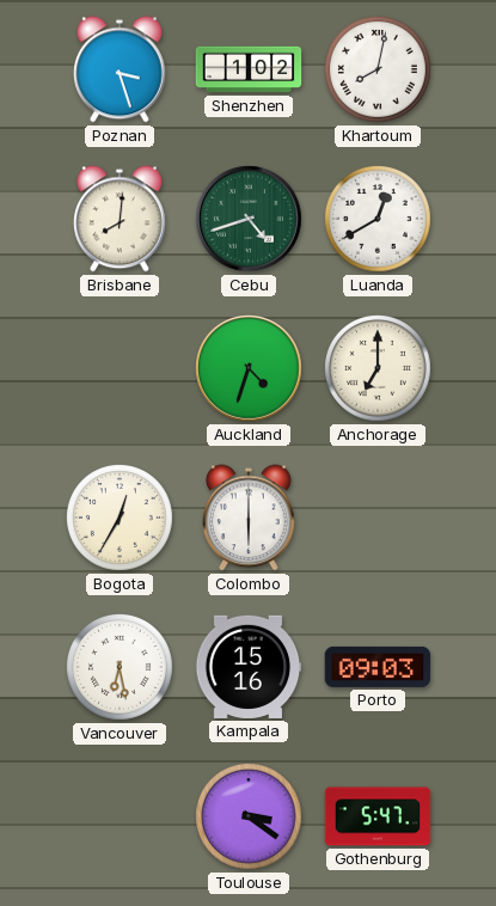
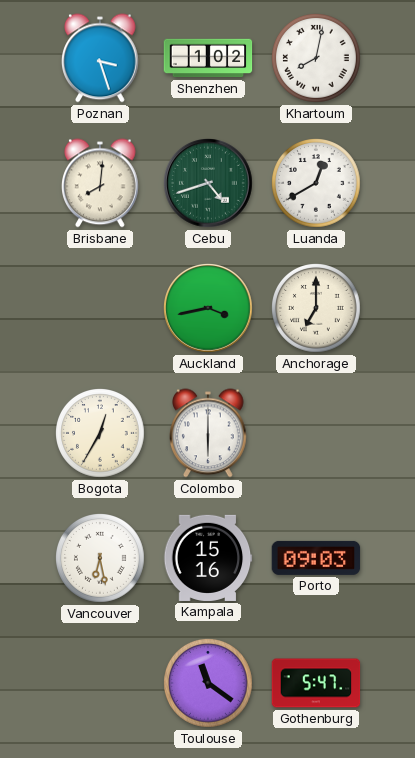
Auckland: 4:33 -> 3:43 (209, 309)
Toulouse: 3:21 -> 11:21 (209, 684)
